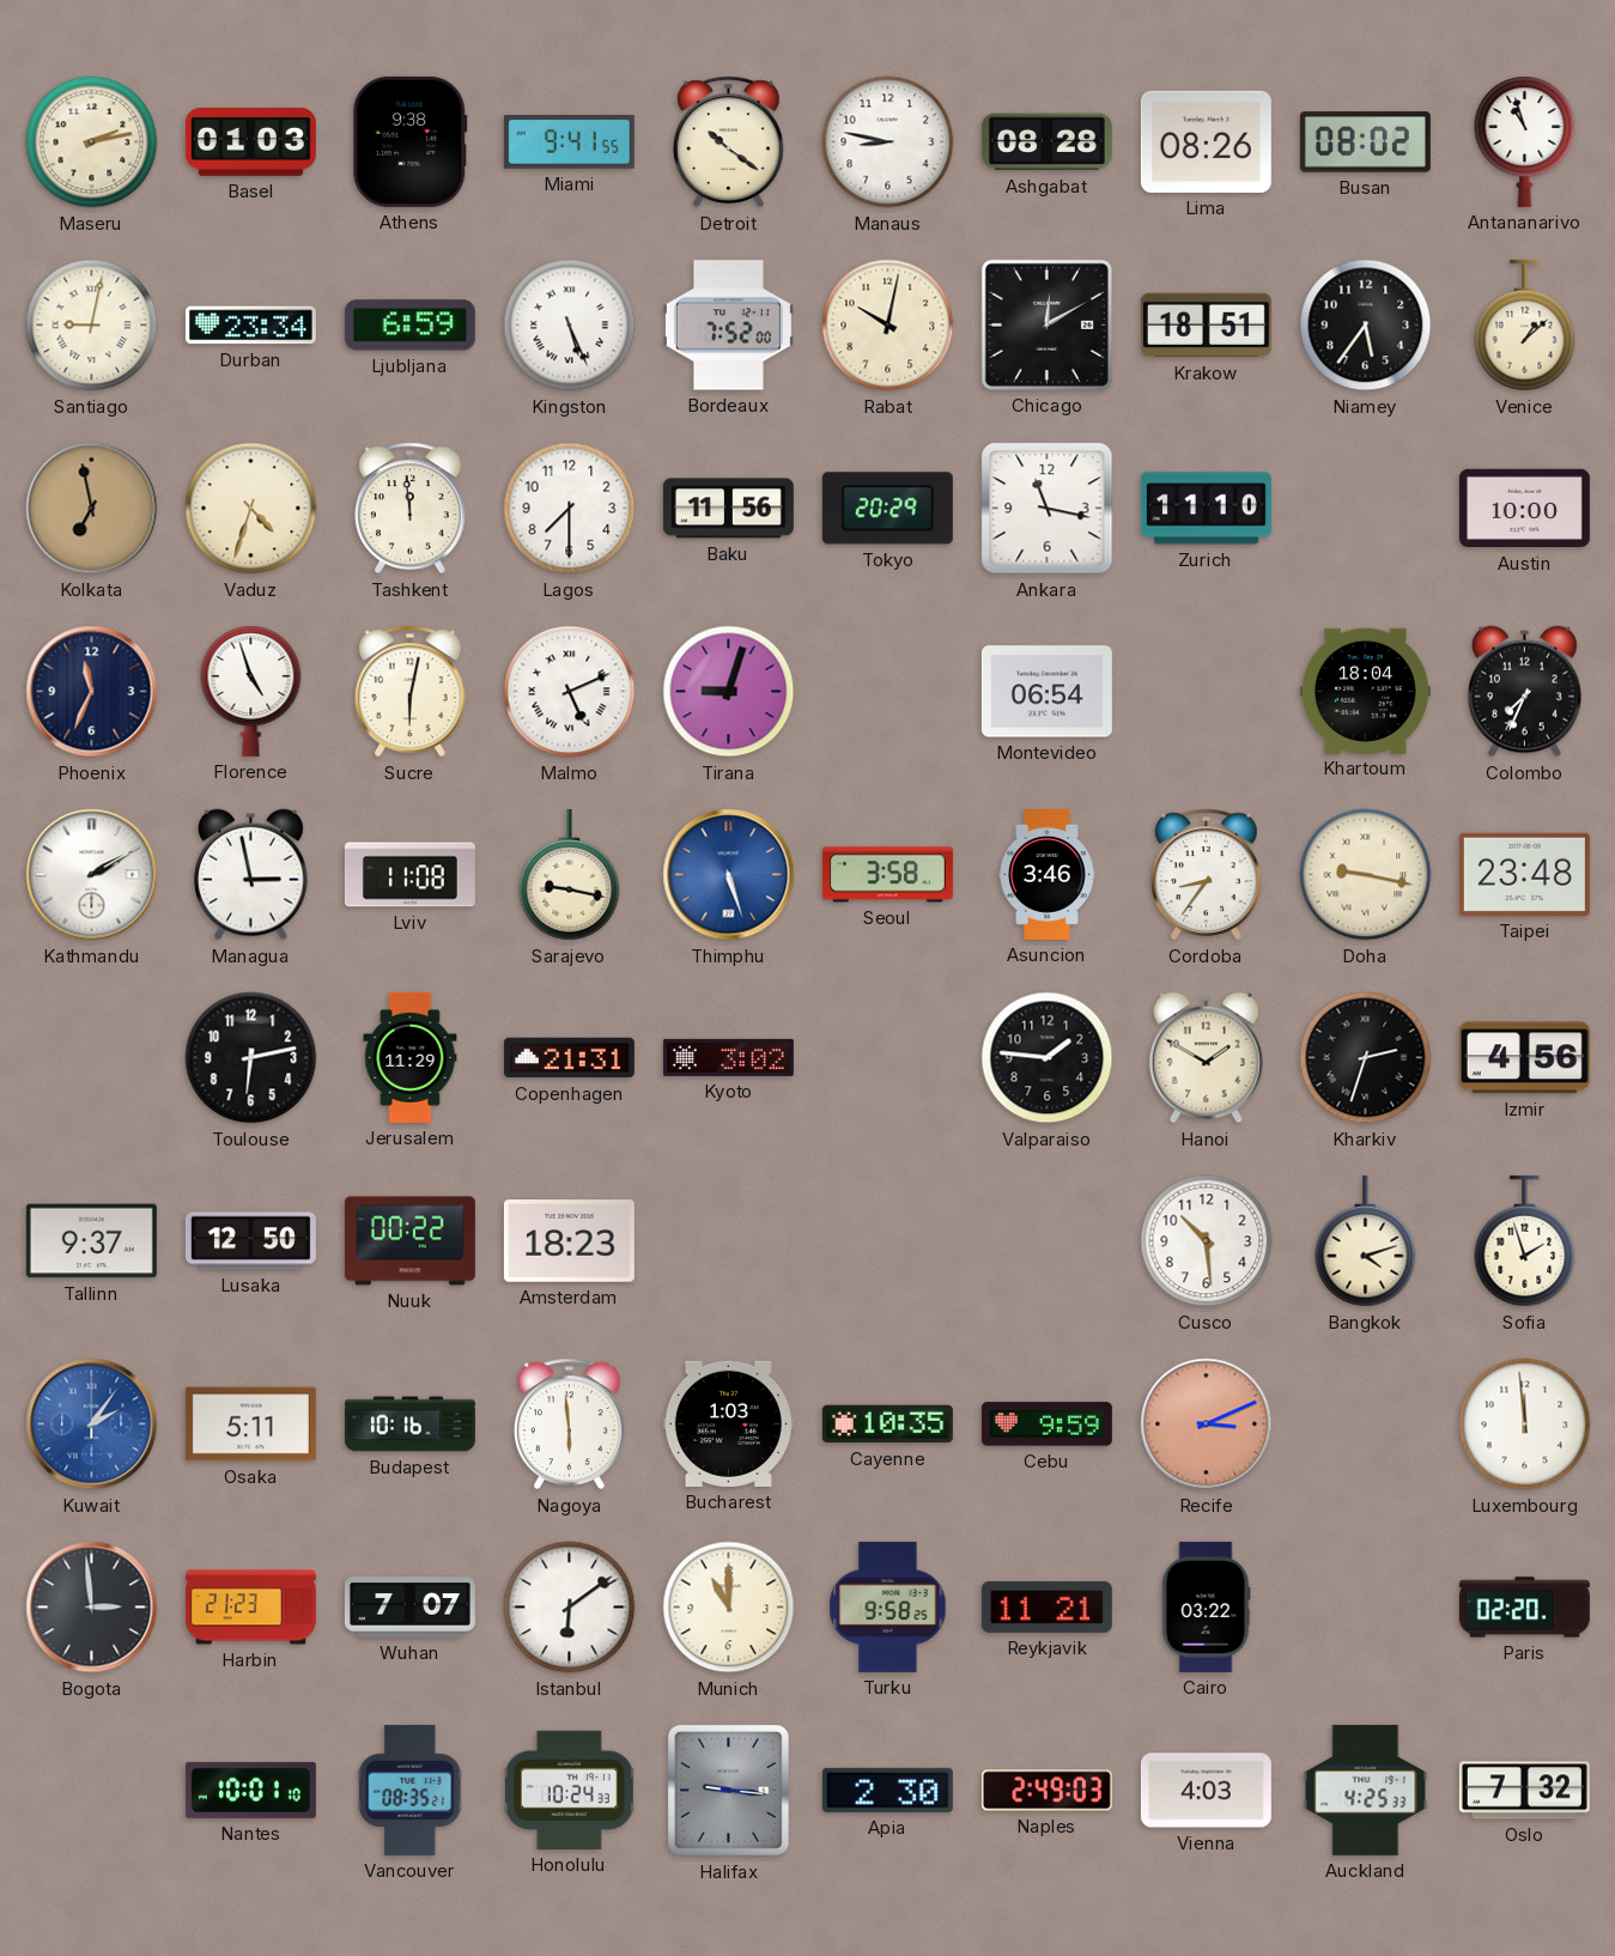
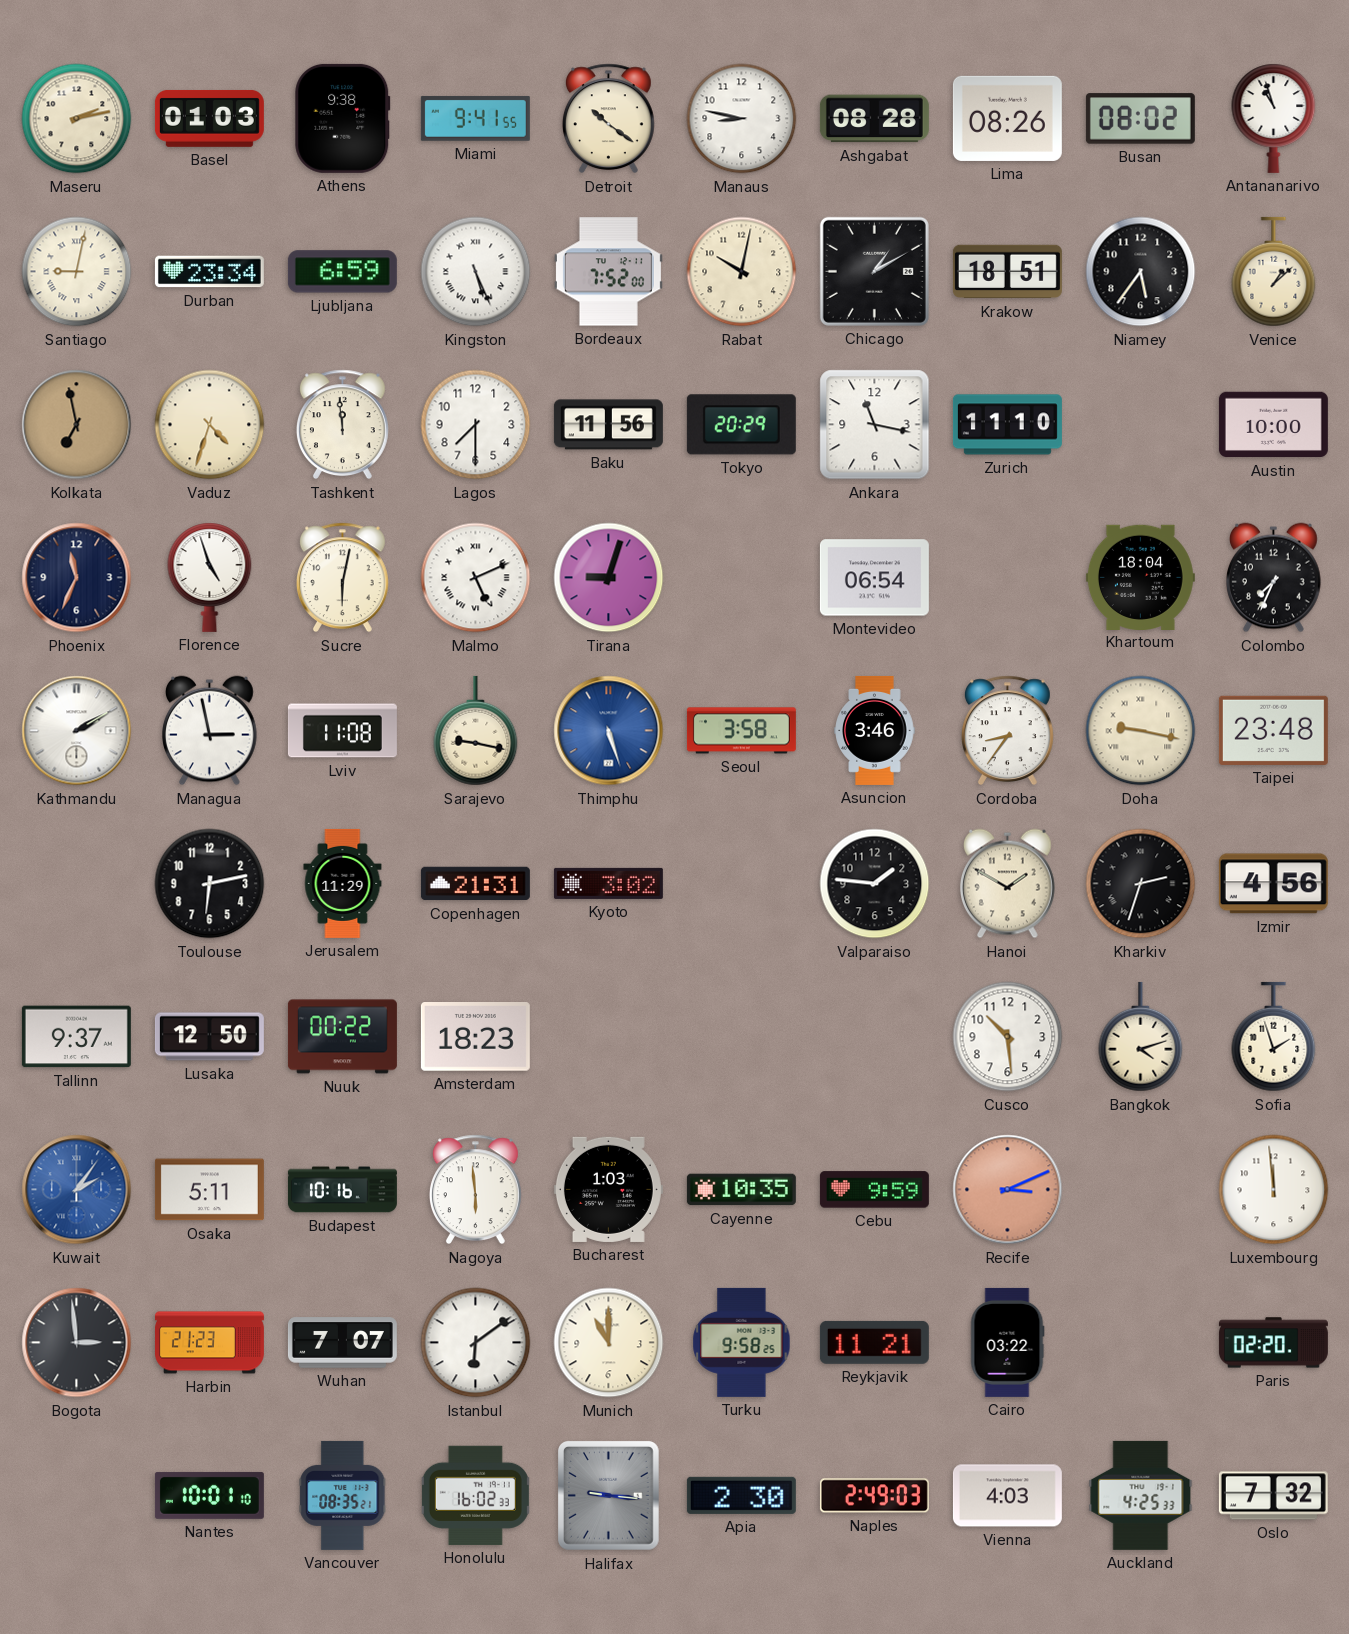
Chicago: 12:10 -> 1:10 (874, 271)
Honolulu: 10:24 -> 16:02 (475, 1495)
